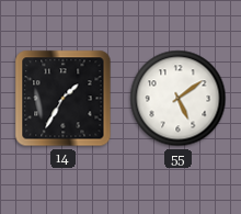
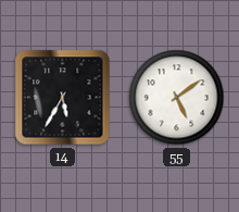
14: 1:35 -> 5:35 (63, 98)
